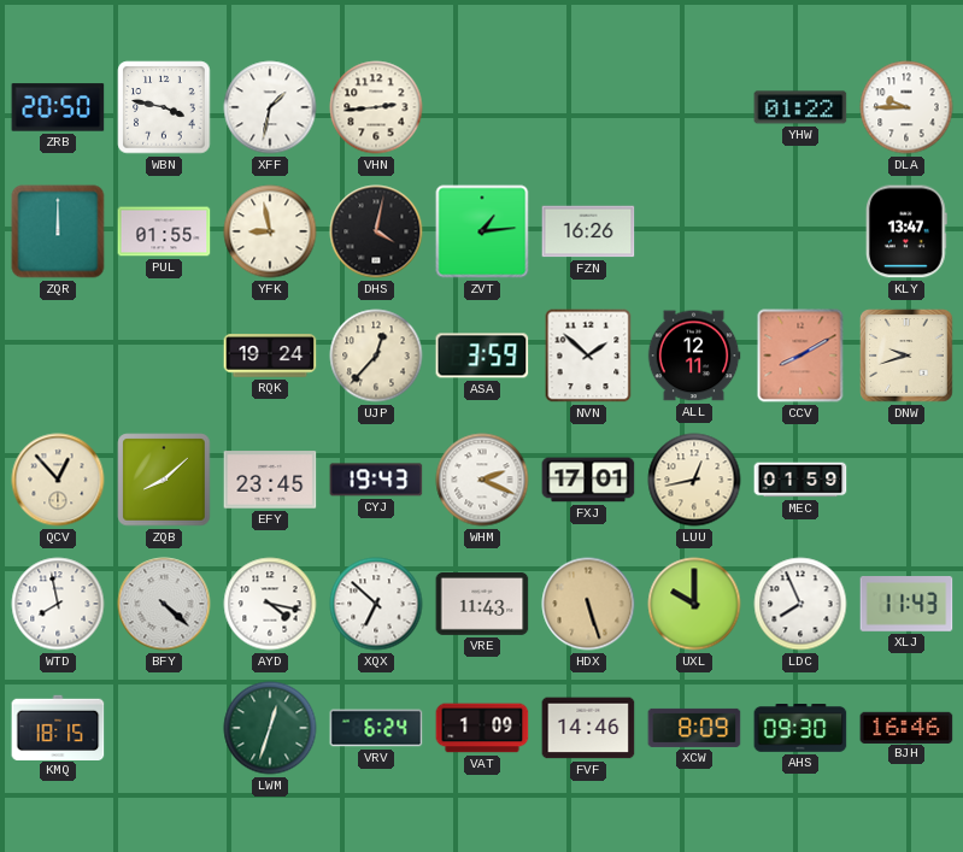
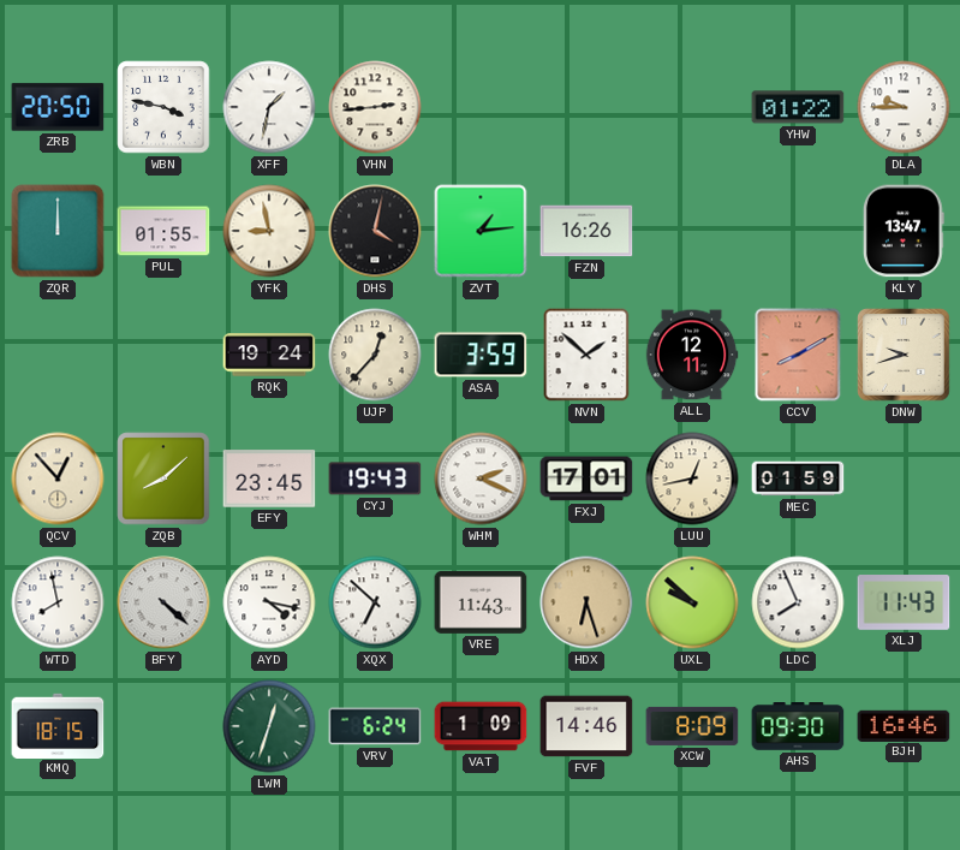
HDX: 5:27 -> 6:27 (586, 602)
UXL: 10:00 -> 9:52 (692, 602)
